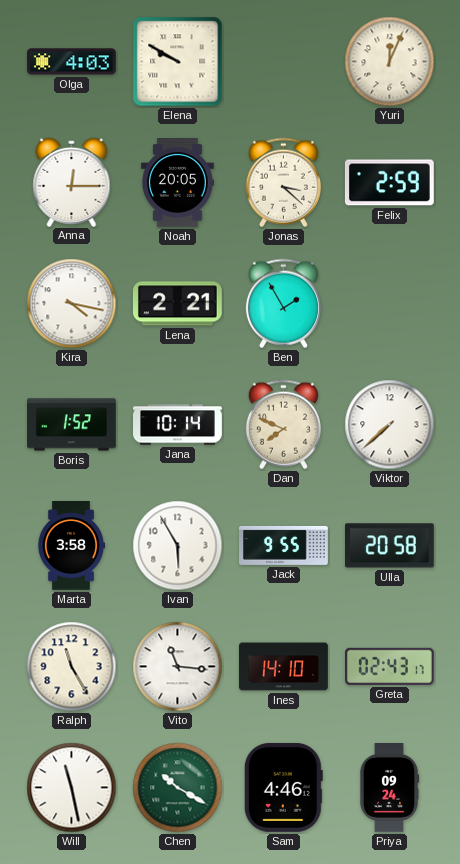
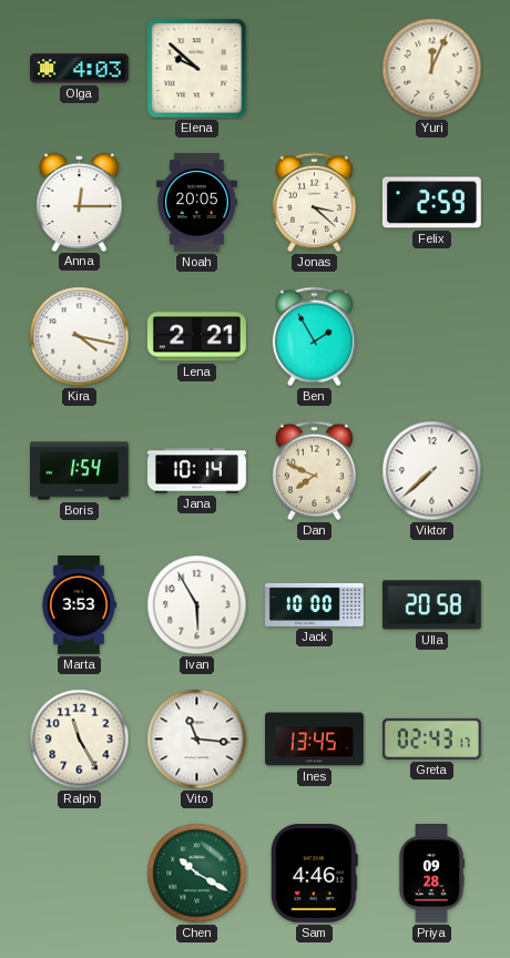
Elena: 9:50 -> 9:52 (197, 69)
Boris: 1:52 -> 1:54 (80, 471)
Marta: 3:58 -> 3:53 (79, 605)
Jack: 9:55 -> 10:00 (315, 604)
Ines: 14:10 -> 13:45 (315, 740)
Will: 11:28 -> none (72, 788)
Priya: 09:24 -> 09:28 (431, 874)
